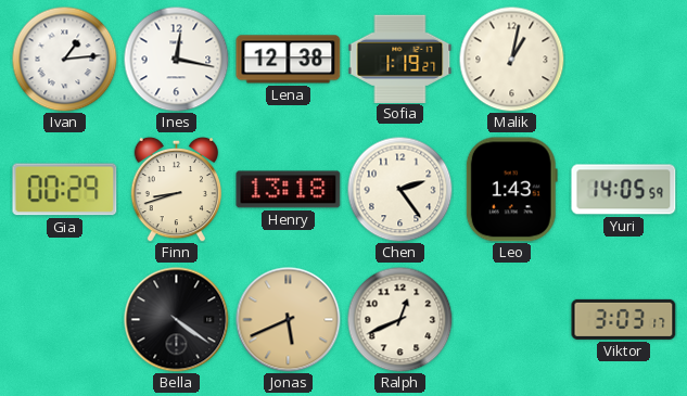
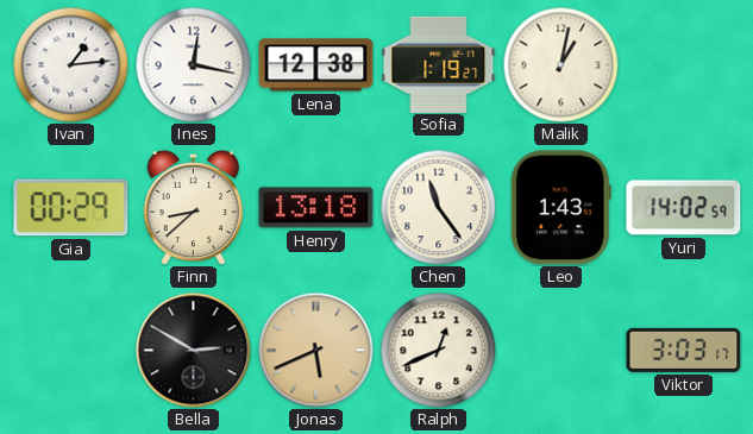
Finn: 8:42 -> 8:38 (194, 207)
Chen: 2:24 -> 11:24 (438, 207)
Yuri: 14:05 -> 14:02 (684, 208)
Bella: 4:21 -> 2:50 (194, 351)
